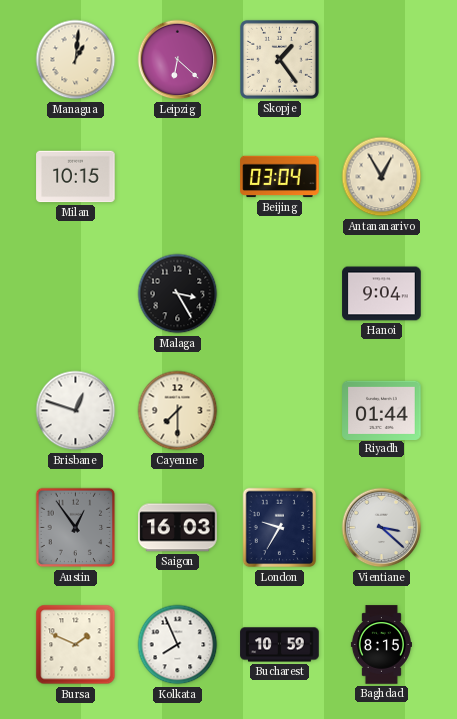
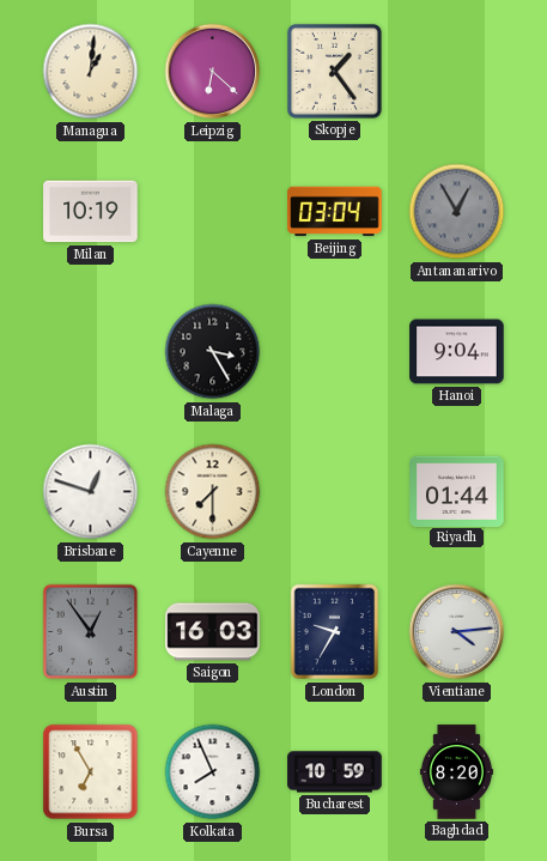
Milan: 10:15 -> 10:19 (91, 212)
Antananarivo dial: cream -> grey (457, 212)
Vientiane: 3:22 -> 4:14 (457, 632)
Bursa: 1:49 -> 6:55 (91, 772)
Baghdad: 8:15 -> 8:20 (456, 772)
